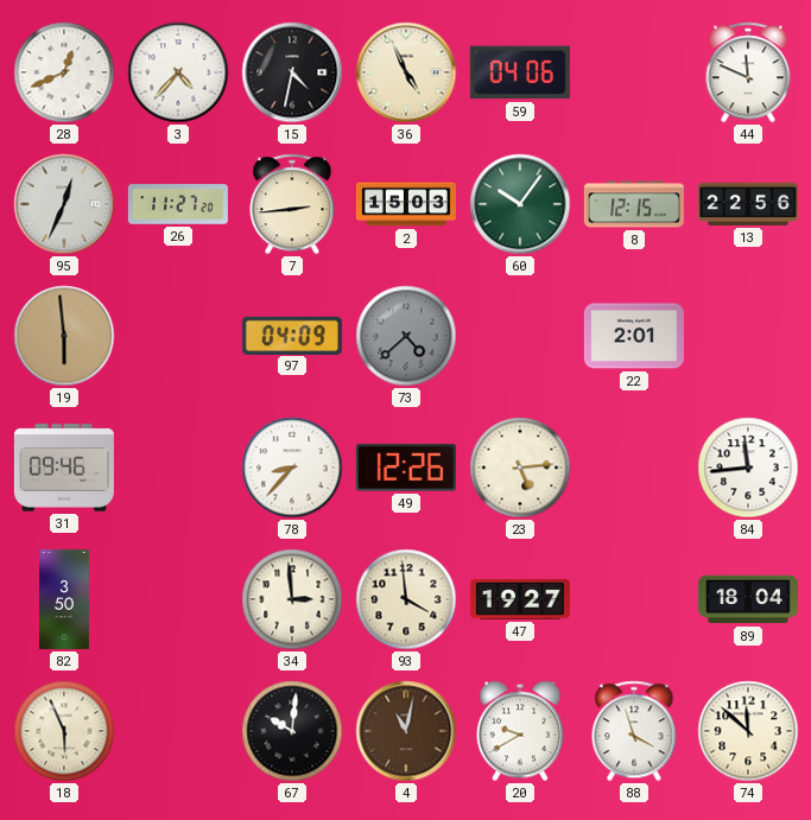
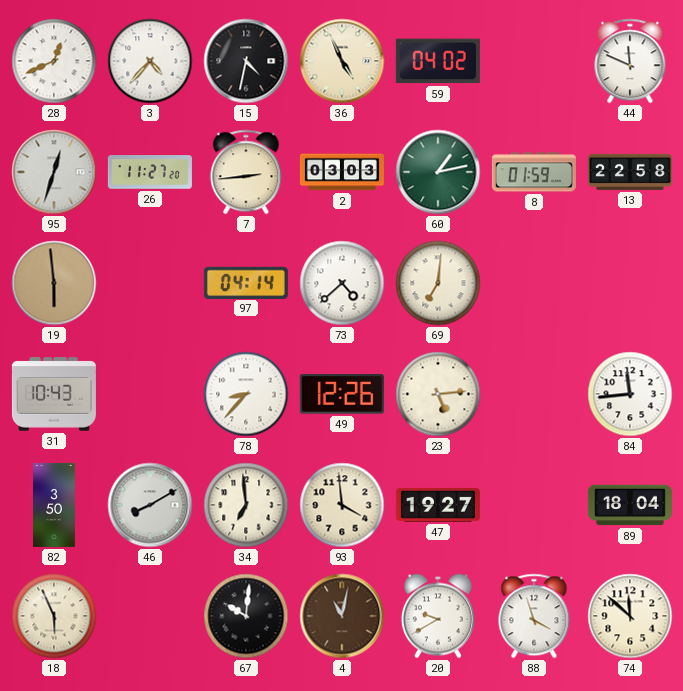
59: 04:06 -> 04:02 (438, 61)
95: 12:34 -> 12:33 (54, 172)
2: 15:03 -> 03:03 (342, 172)
60: 10:06 -> 1:13 (438, 172)
8: 12:15 -> 01:59 (534, 172)
13: 22:56 -> 22:58 (630, 172)
97: 04:09 -> 04:14 (246, 282)
73 dial: grey -> white (342, 283)
69: none -> 7:01 (438, 283)
22: 2:01 -> none (634, 336)
31: 09:46 -> 10:43 (54, 394)
46: none -> 8:10 (150, 505)
34: 2:59 -> 6:59 (246, 505)
